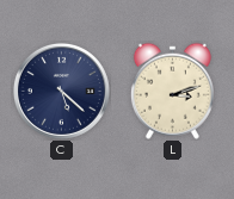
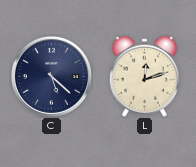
L: 3:12 -> 12:12 (144, 76)
